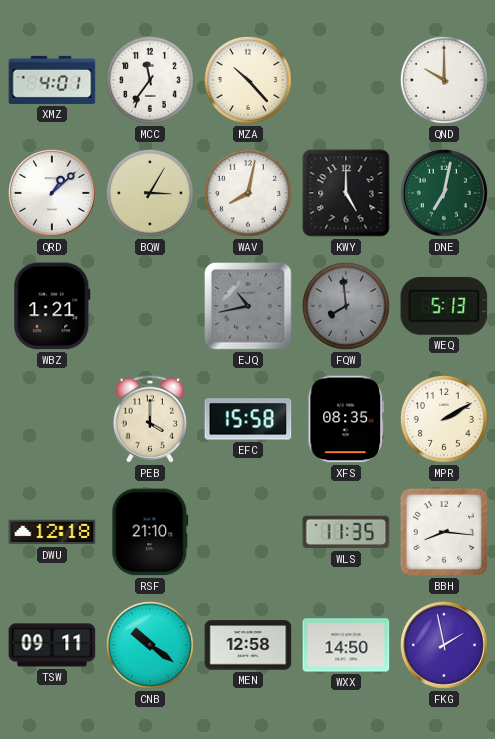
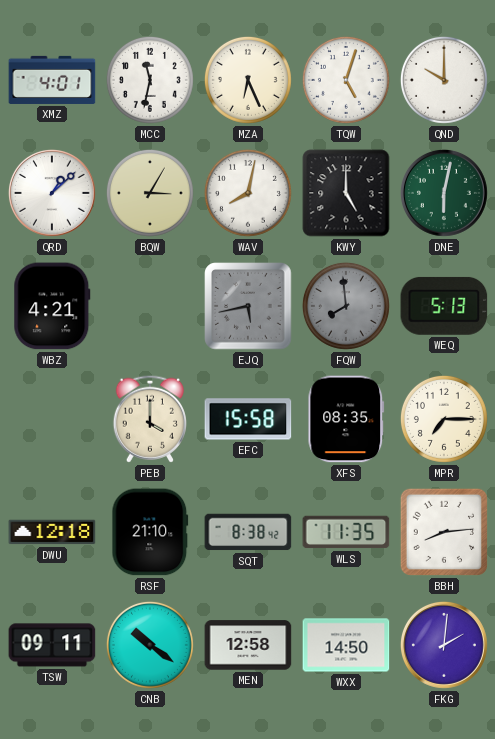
MCC: 11:36 -> 11:32 (150, 80)
MZA: 10:23 -> 6:26 (248, 80)
TQW: none -> 5:03 (346, 80)
DNE: 7:02 -> 6:02 (444, 193)
WBZ: 1:21 -> 4:21 (52, 306)
EJQ: 10:43 -> 5:43 (248, 306)
MPR: 2:10 -> 7:15 (444, 419)
SQT: none -> 8:38 (248, 532)
BBH: 8:16 -> 8:14 (444, 532)
FKG: 1:58 -> 2:01 (444, 645)
